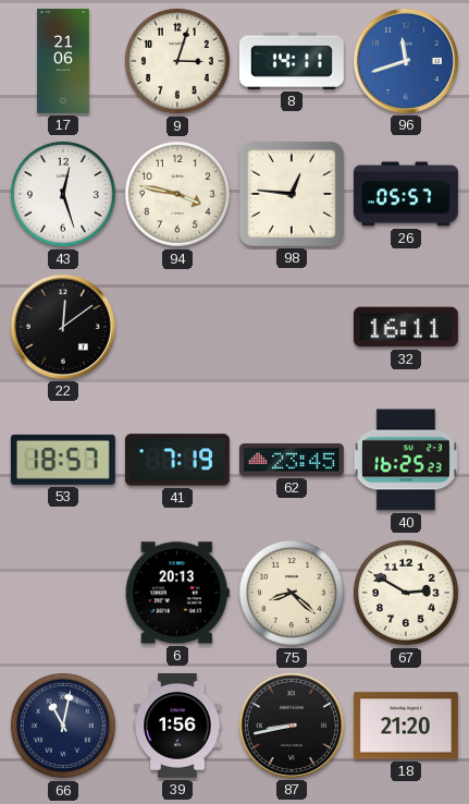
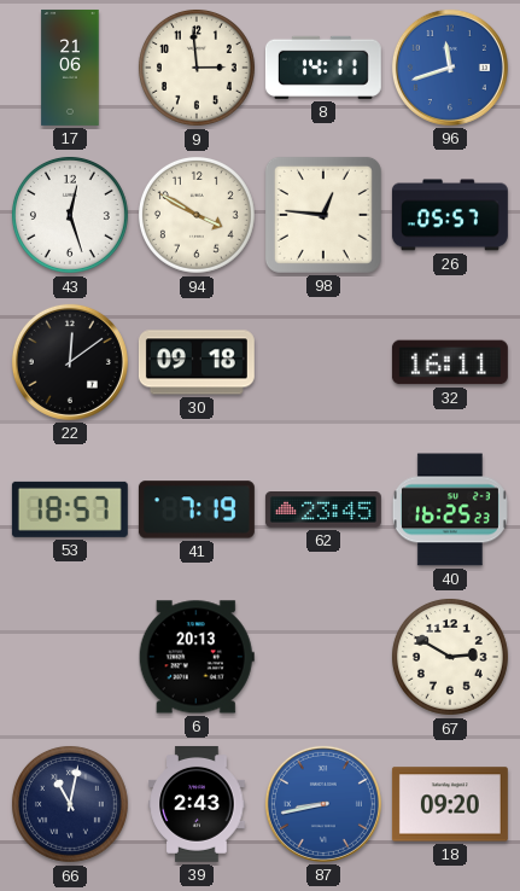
9: 3:03 -> 2:59 (197, 68)
94: 3:47 -> 3:50 (197, 215)
30: none -> 09:18 (197, 362)
75: 8:22 -> none (292, 593)
39: 1:56 -> 2:43 (197, 804)
87 dial: black -> blue (323, 804)
18: 21:20 -> 09:20 (450, 804)
